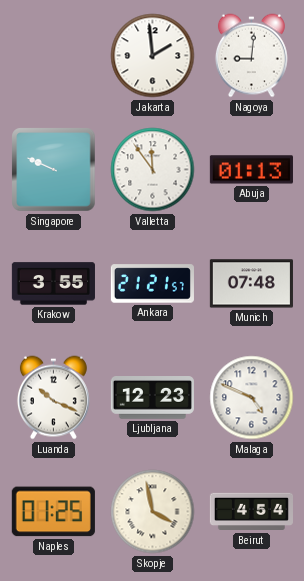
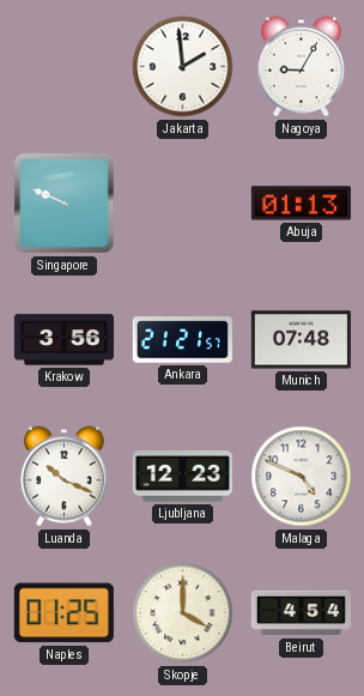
Nagoya: 9:01 -> 9:05 (301, 67)
Valletta: 11:54 -> none (153, 170)
Krakow: 3:55 -> 3:56 (63, 340)
Skopje: 3:58 -> 4:00 (183, 613)
